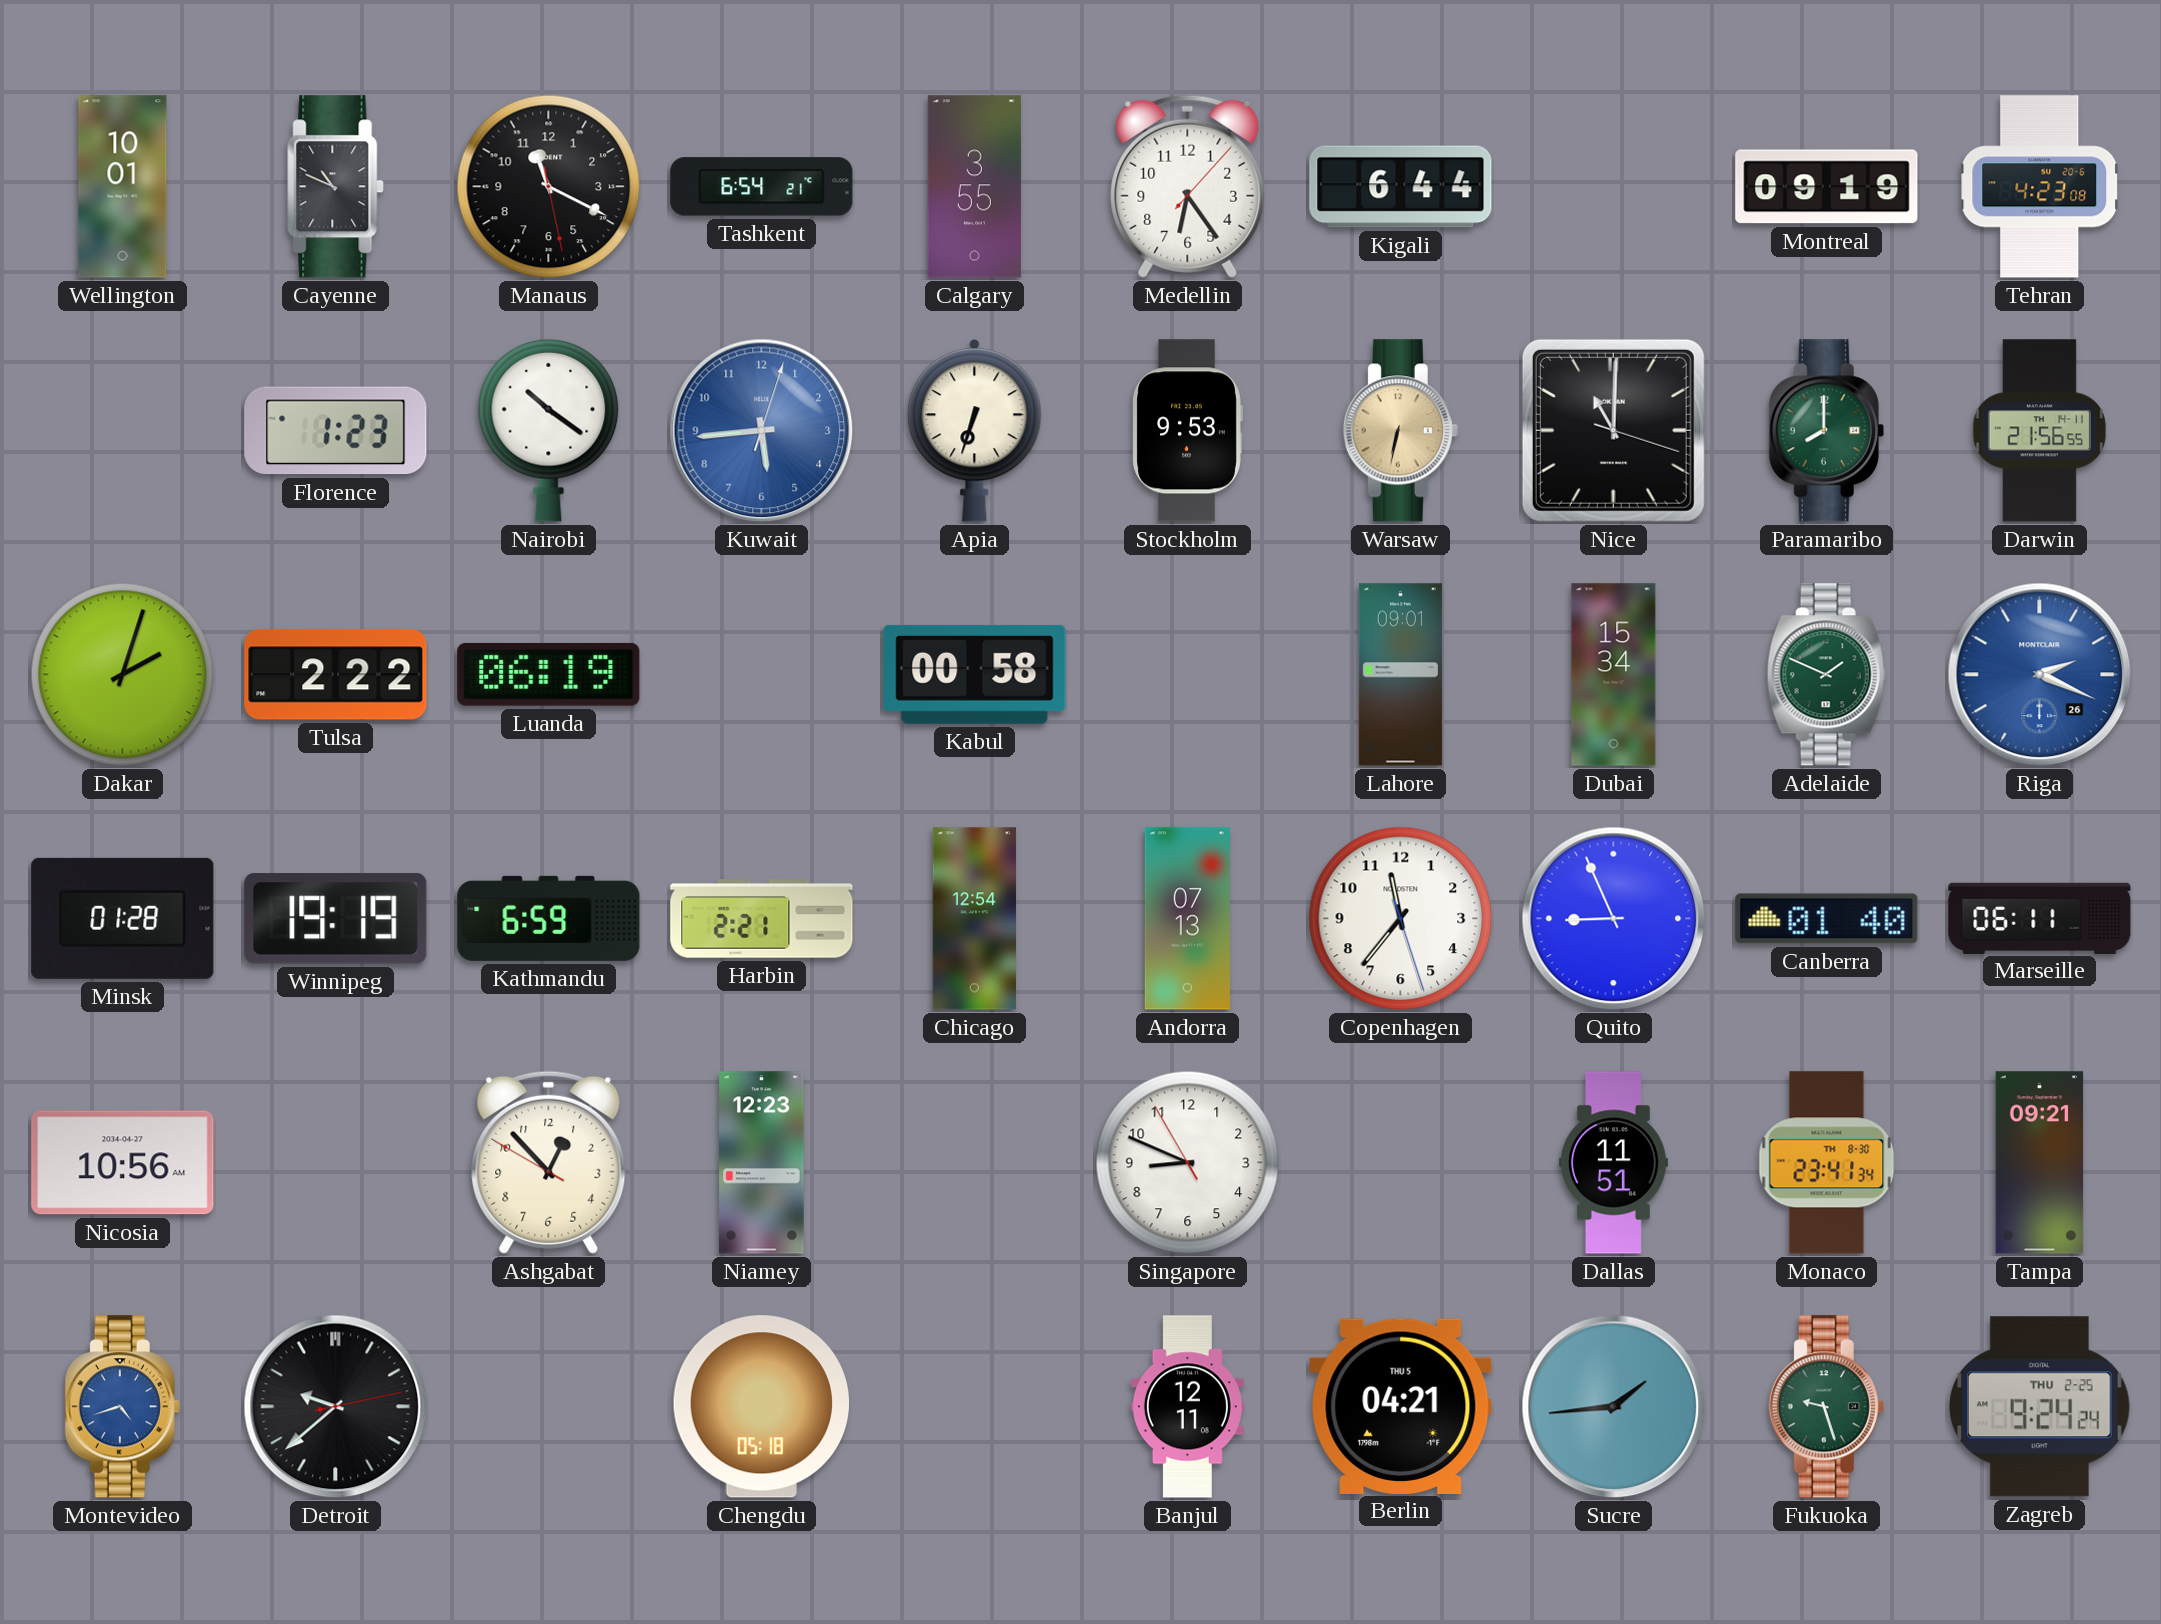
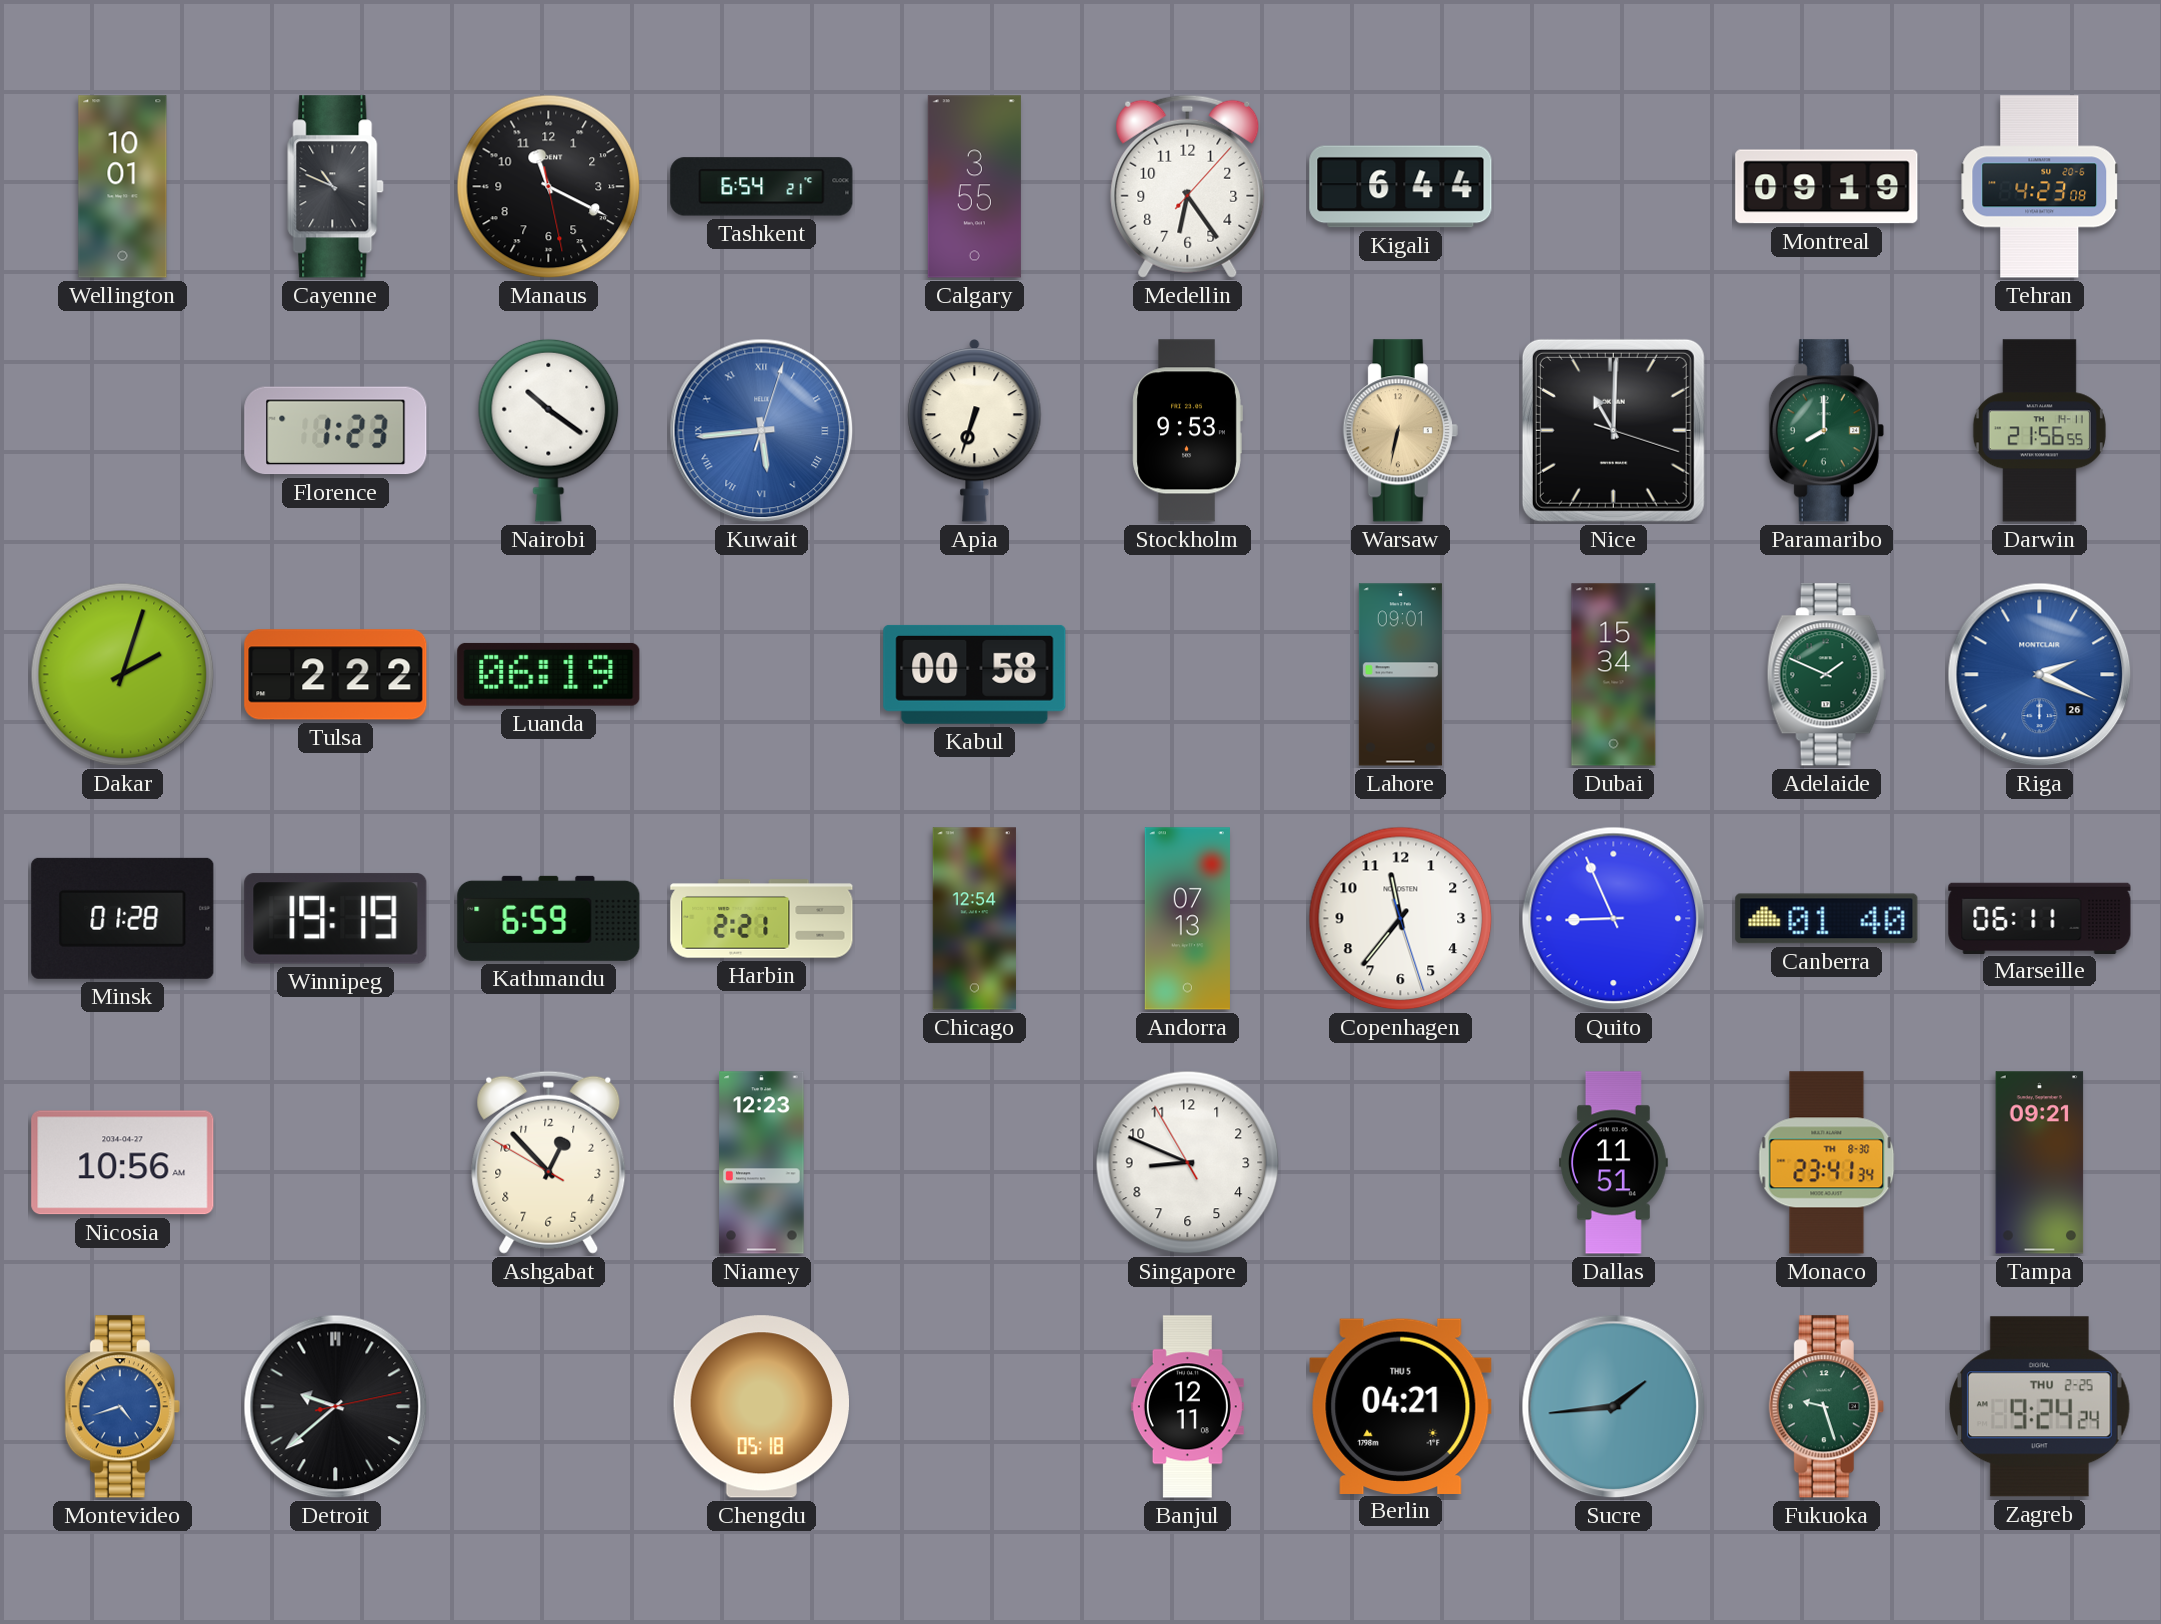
Kuwait numerals: Arabic -> Roman (762, 431)
